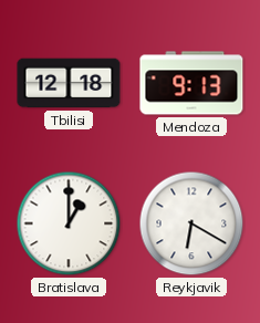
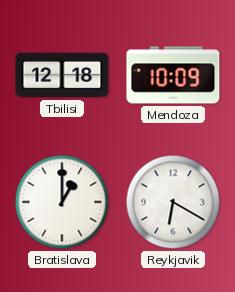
Mendoza: 9:13 -> 10:09 (173, 75)
